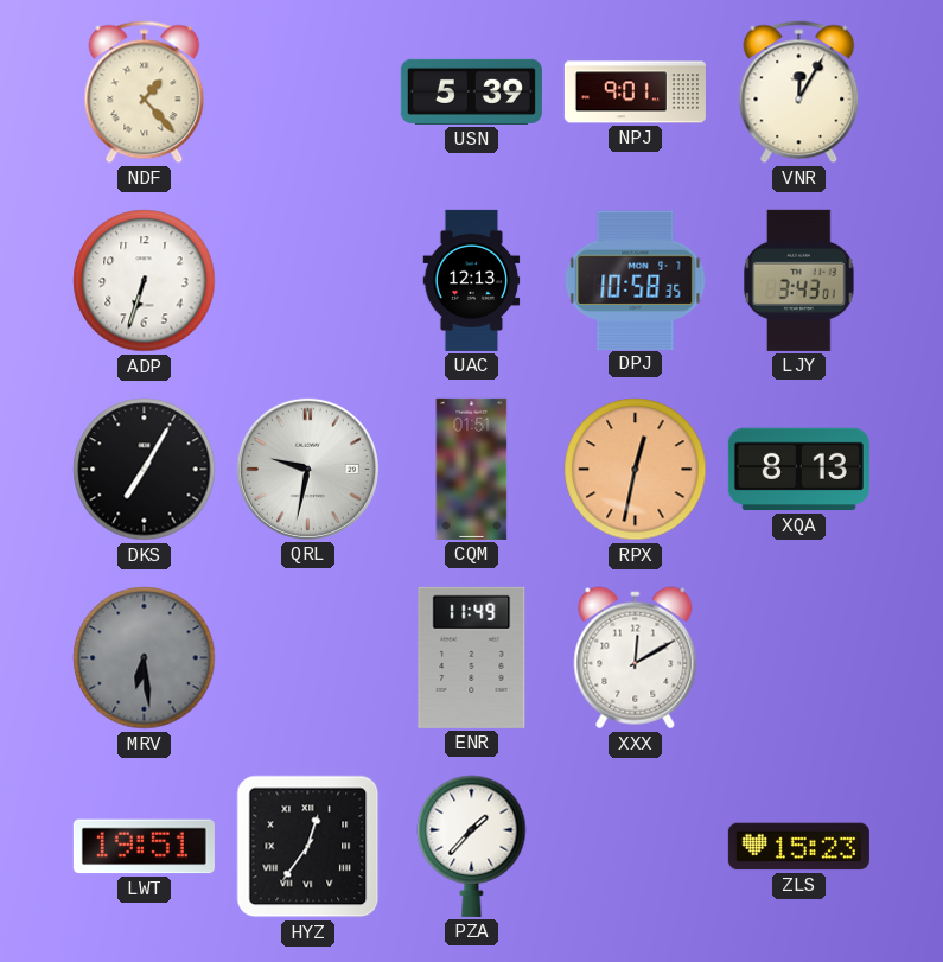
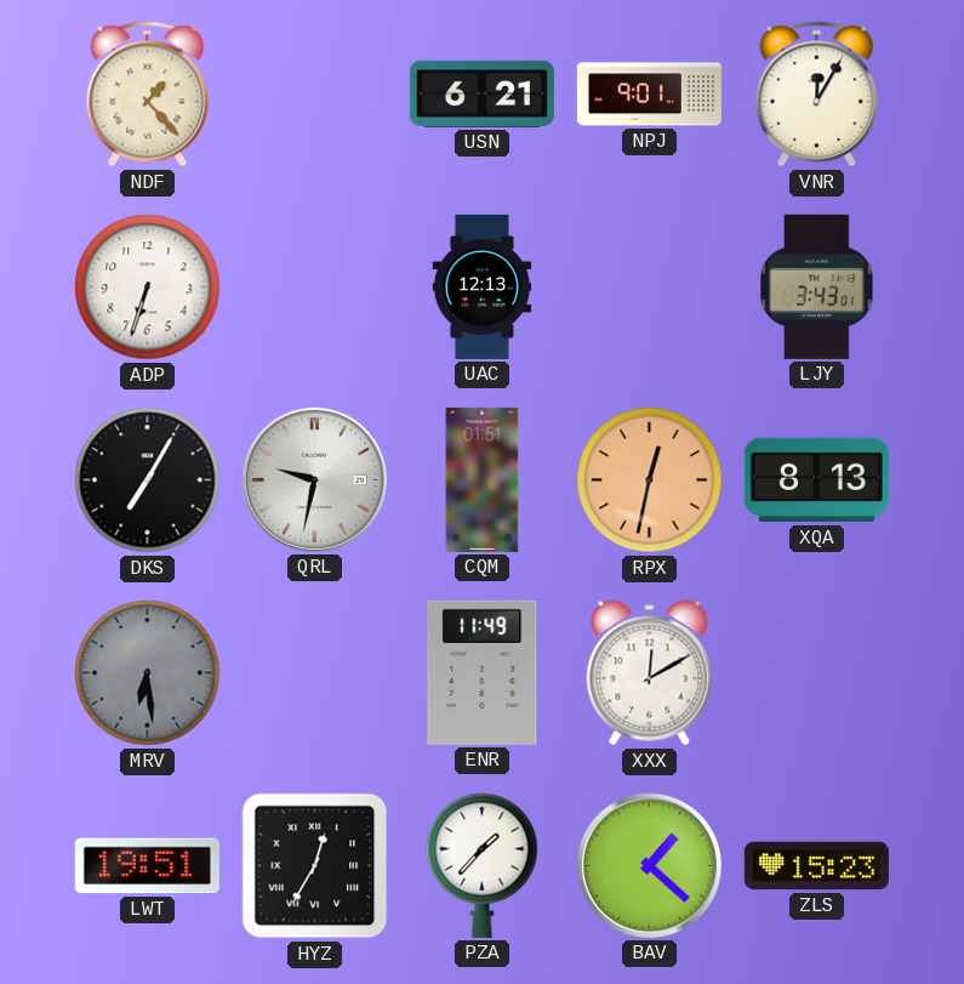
USN: 5:39 -> 6:21 (481, 93)
DPJ: 10:58 -> none (636, 280)
HYZ: 12:36 -> 12:35 (315, 866)
BAV: none -> 1:22 (649, 865)
